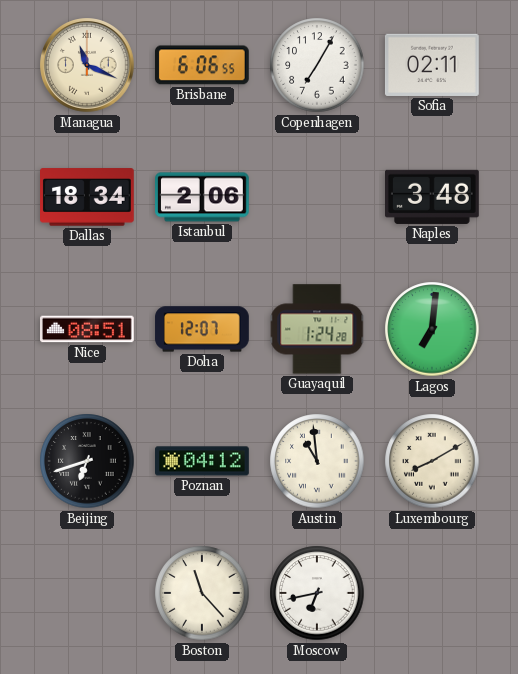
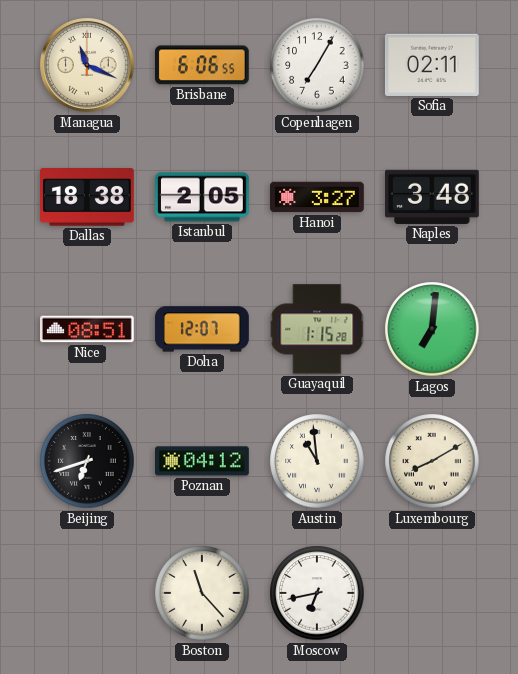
Dallas: 18:34 -> 18:38 (88, 197)
Istanbul: 2:06 -> 2:05 (203, 197)
Hanoi: none -> 3:27 (318, 197)
Guayaquil: 1:24 -> 1:15 (317, 329)
